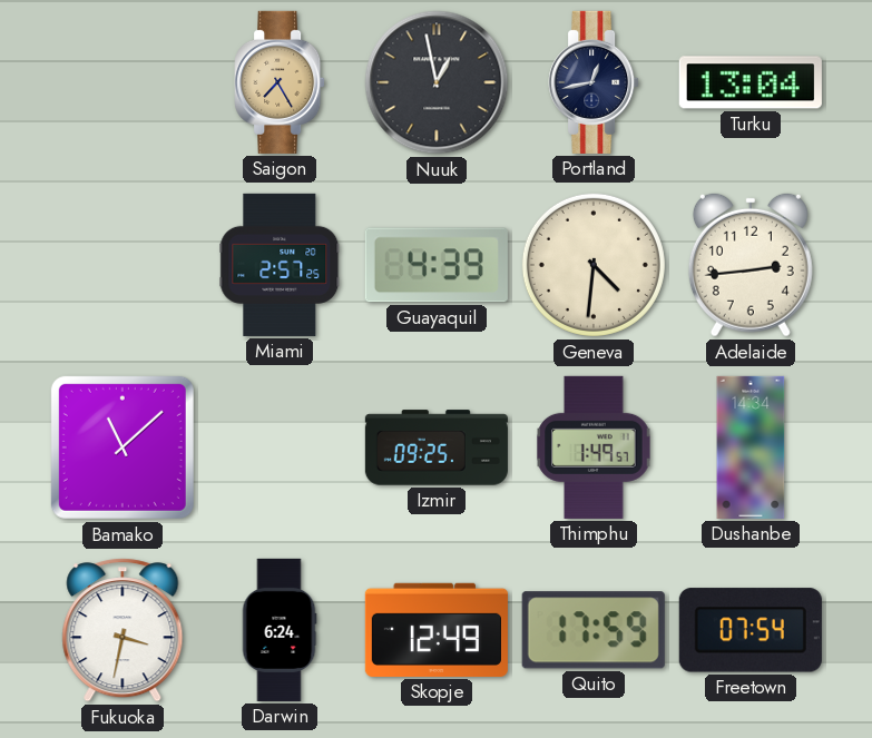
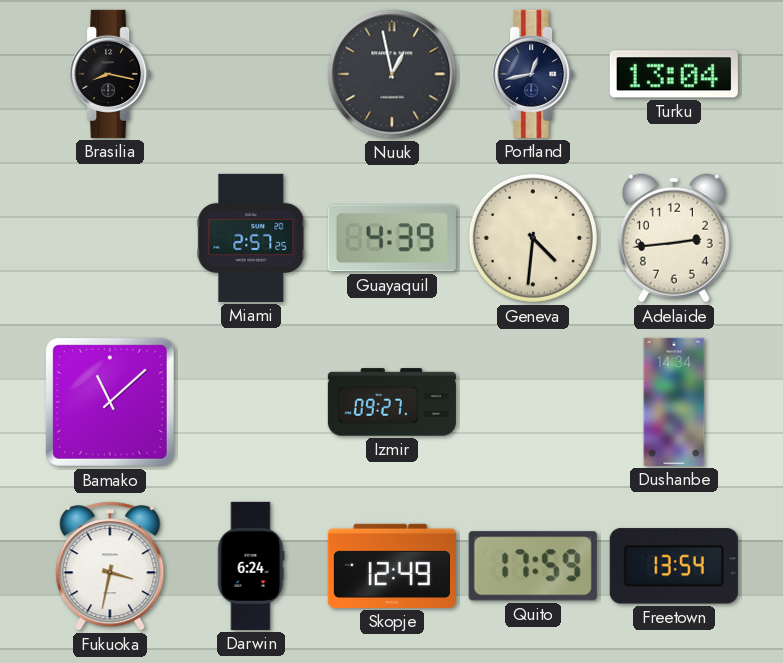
Brasilia: none -> 8:17 (110, 74)
Saigon: 7:25 -> none (280, 82)
Izmir: 09:25 -> 09:27 (392, 402)
Thimphu: 1:49 -> none (594, 447)
Freetown: 07:54 -> 13:54 (674, 566)
